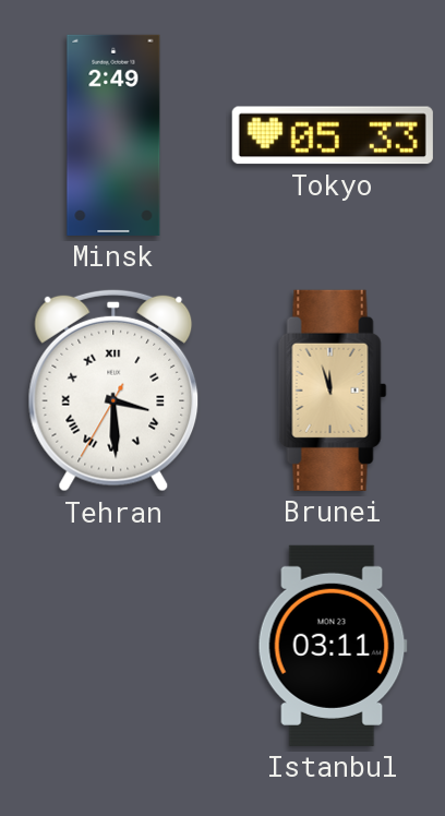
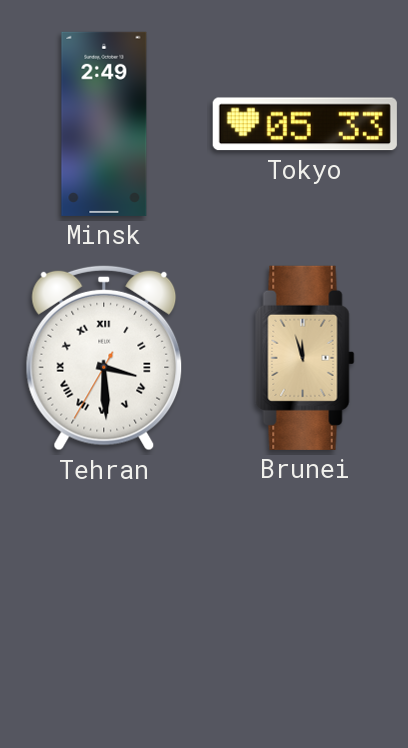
Istanbul: 03:11 -> none (333, 646)
